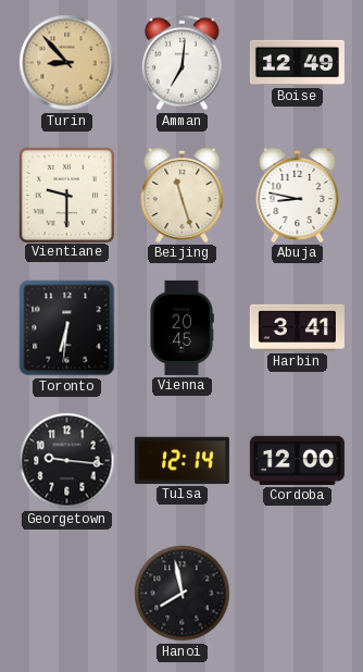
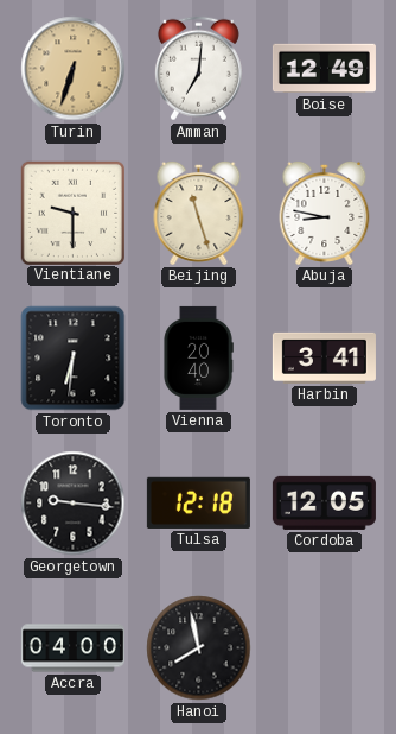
Turin: 8:53 -> 6:33 (74, 69)
Vienna: 20:45 -> 20:40 (198, 357)
Tulsa: 12:14 -> 12:18 (198, 502)
Cordoba: 12:00 -> 12:05 (324, 502)
Accra: none -> 04:00 (72, 648)
